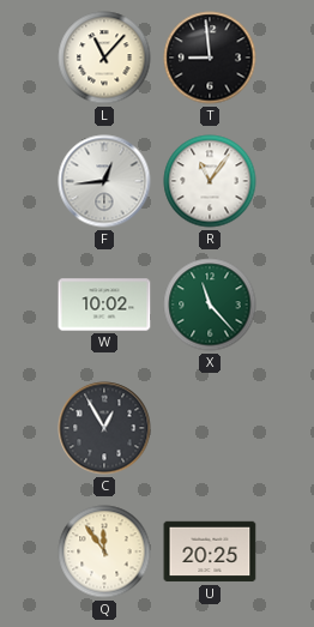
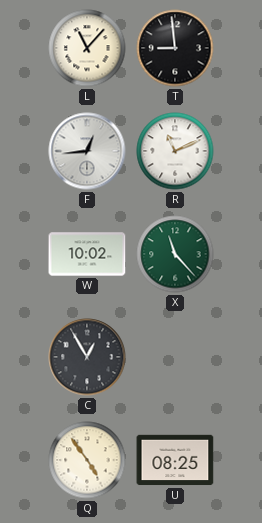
R: 11:06 -> 11:11 (175, 151)
Q: 11:54 -> 4:54 (87, 460)
U: 20:25 -> 08:25 (175, 460)
